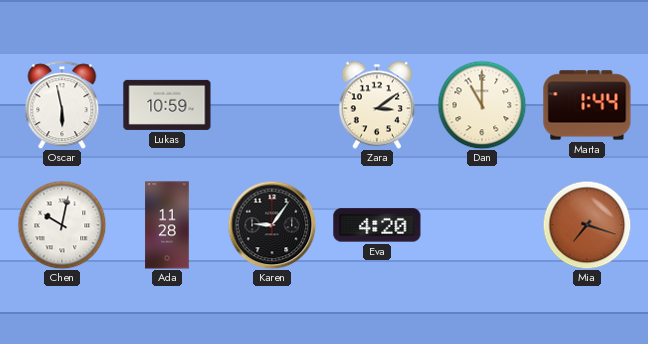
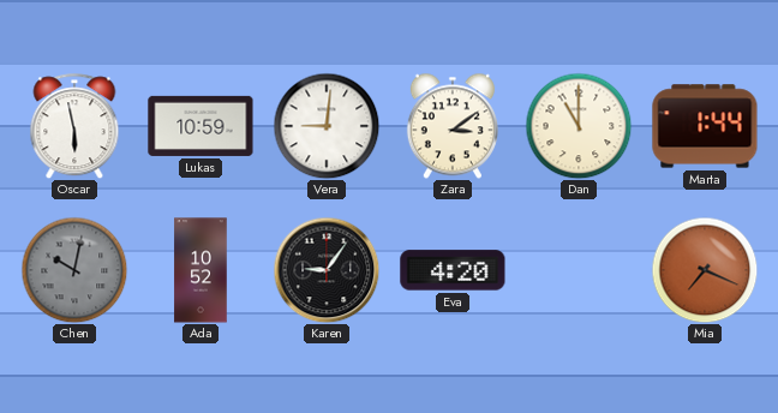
Vera: none -> 9:01 (327, 126)
Chen dial: white -> grey (74, 270)
Ada: 11:28 -> 10:52 (201, 270)
Mia: 7:18 -> 7:19 (705, 270)
